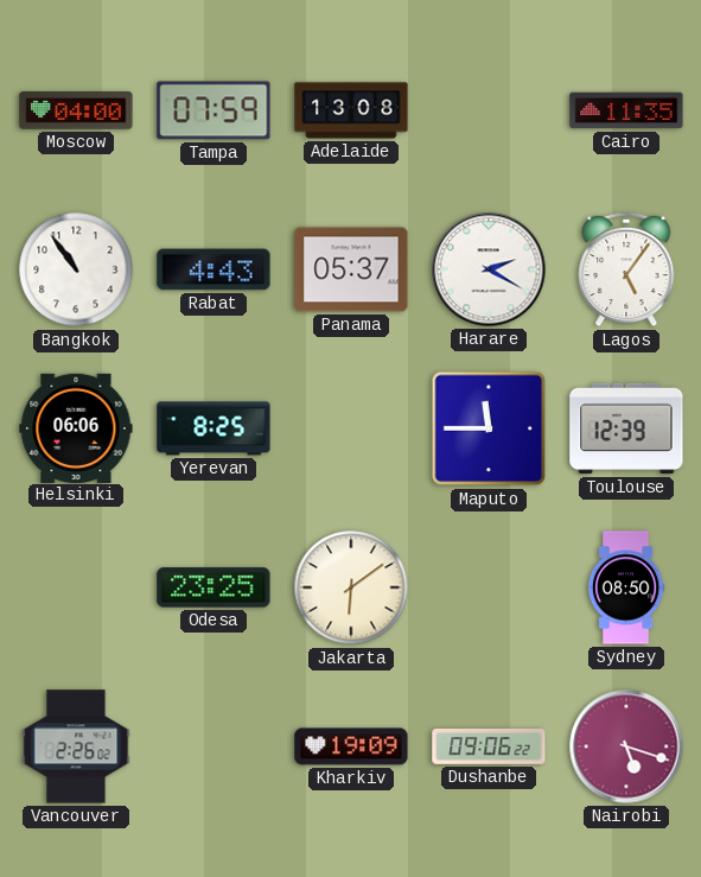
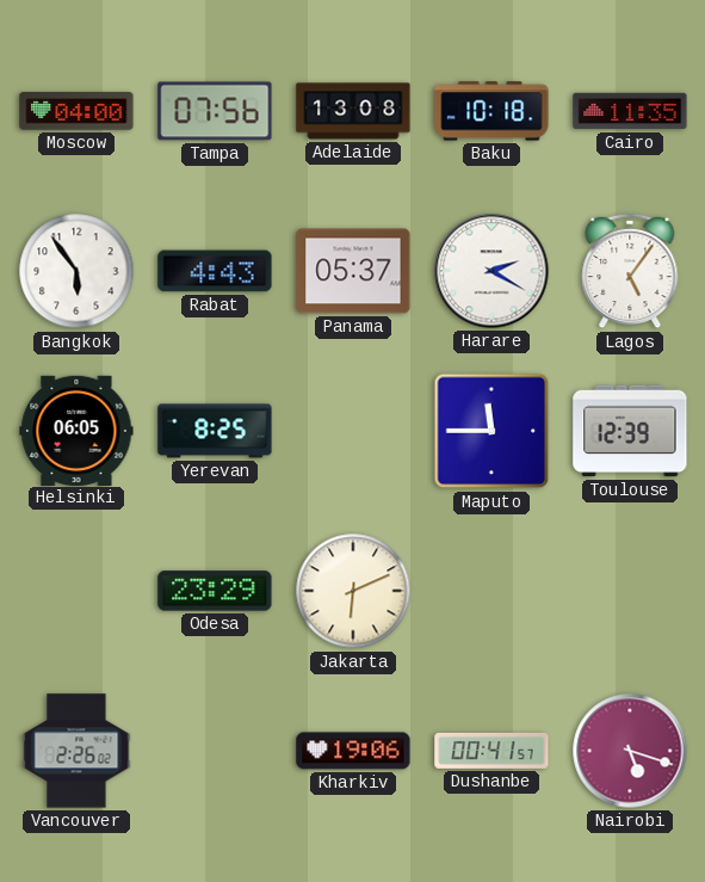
Tampa: 07:59 -> 07:56 (215, 111)
Baku: none -> 10:18 (491, 111)
Bangkok: 10:54 -> 5:54 (76, 271)
Helsinki: 06:06 -> 06:05 (76, 430)
Odesa: 23:25 -> 23:29 (215, 591)
Jakarta: 6:09 -> 6:11 (353, 591)
Sydney: 08:50 -> none (626, 587)
Kharkiv: 19:09 -> 19:06 (353, 751)
Dushanbe: 09:06 -> 00:41 (491, 751)
